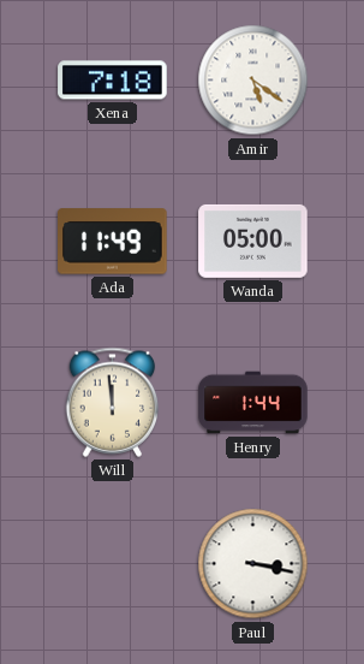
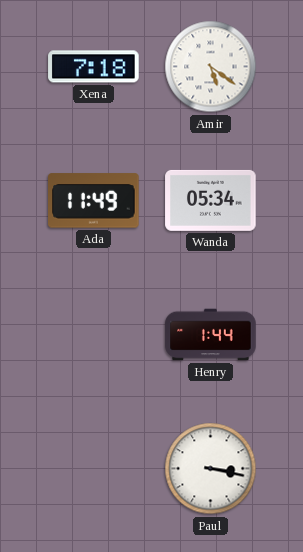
Wanda: 05:00 -> 05:34 (211, 200)
Will: 11:59 -> none (113, 402)
